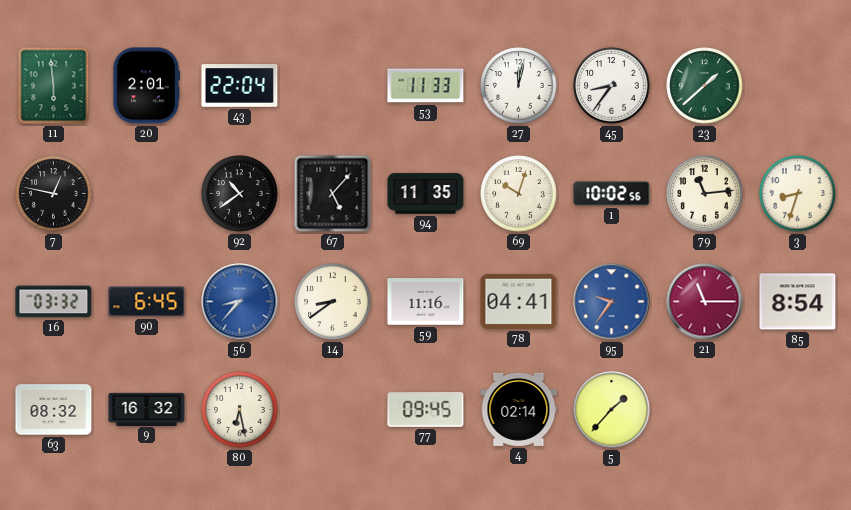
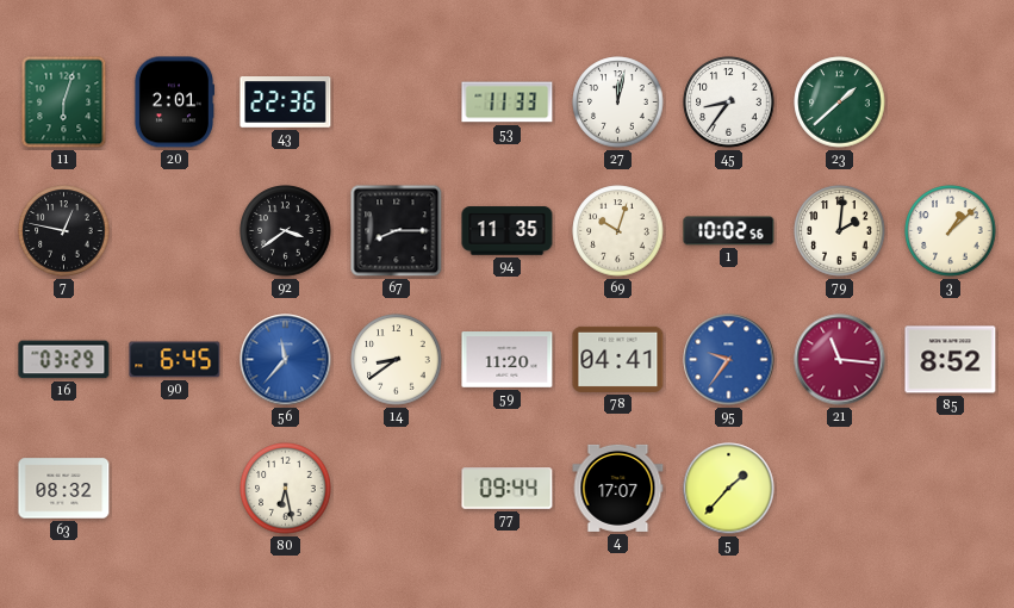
11: 5:59 -> 6:03 (64, 103)
43: 22:04 -> 22:36 (286, 103)
92: 10:39 -> 3:39 (286, 231)
67: 5:07 -> 8:15 (397, 231)
79: 11:14 -> 2:01 (840, 231)
3: 8:33 -> 1:08 (951, 231)
16: 03:32 -> 03:29 (64, 360)
56: 8:37 -> 11:37 (286, 360)
59: 11:16 -> 11:20 (508, 360)
21: 11:15 -> 11:16 (840, 360)
85: 8:54 -> 8:52 (951, 360)
9: 16:32 -> none (147, 409)
77: 09:45 -> 09:44 (508, 489)
4: 02:14 -> 17:07 (618, 488)
